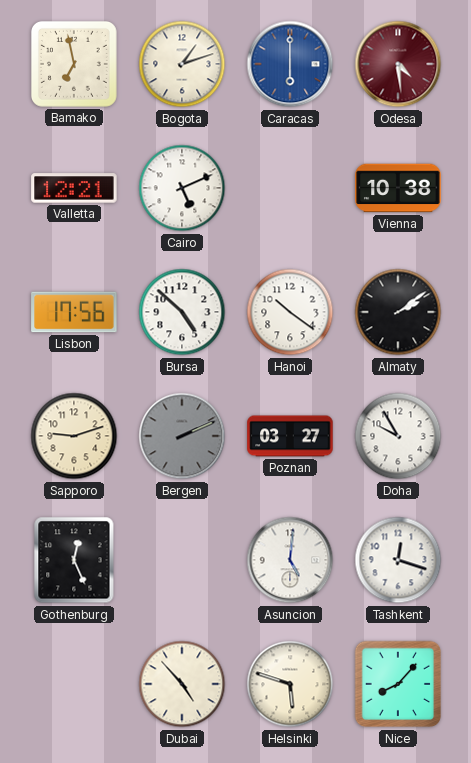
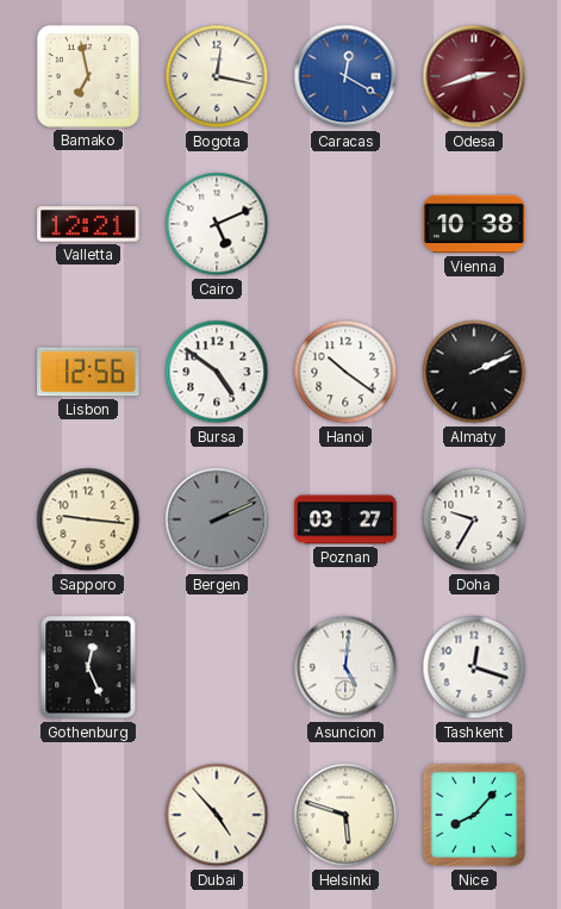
Bogota: 1:12 -> 12:17 (217, 76)
Caracas: 6:00 -> 12:20 (345, 76)
Odesa: 4:29 -> 2:42 (474, 76)
Lisbon: 17:56 -> 12:56 (88, 372)
Bursa: 4:52 -> 4:51 (217, 372)
Almaty: 2:09 -> 2:11 (474, 372)
Sapporo: 9:12 -> 9:16 (88, 519)
Doha: 9:55 -> 9:35 (474, 519)
